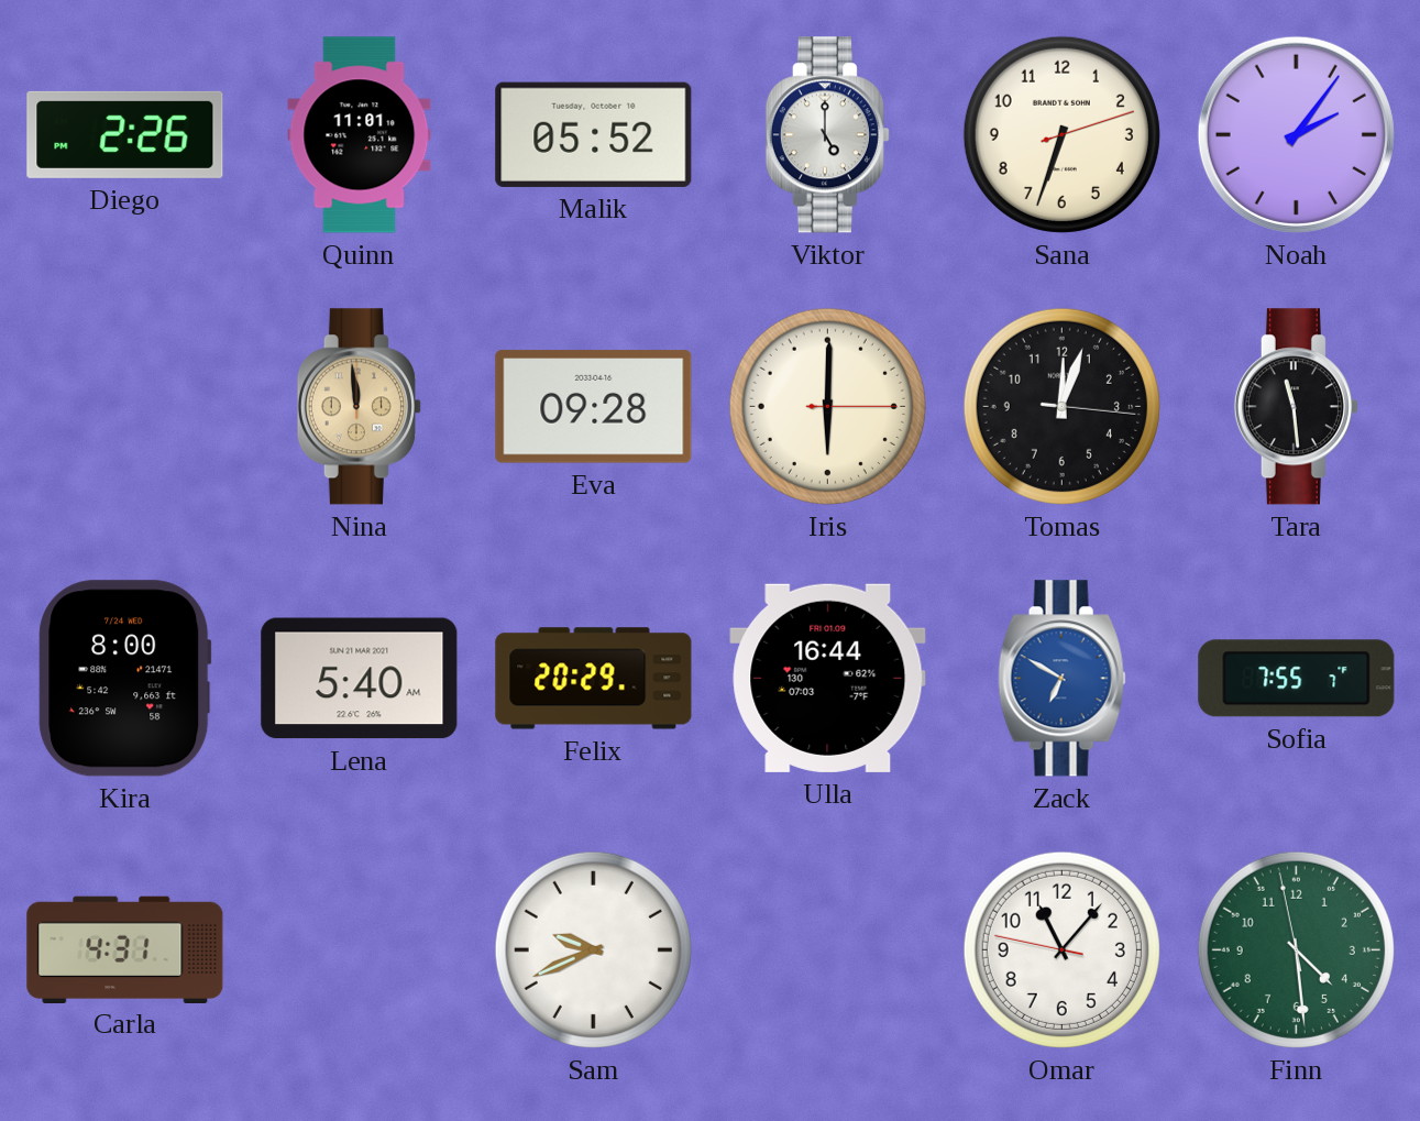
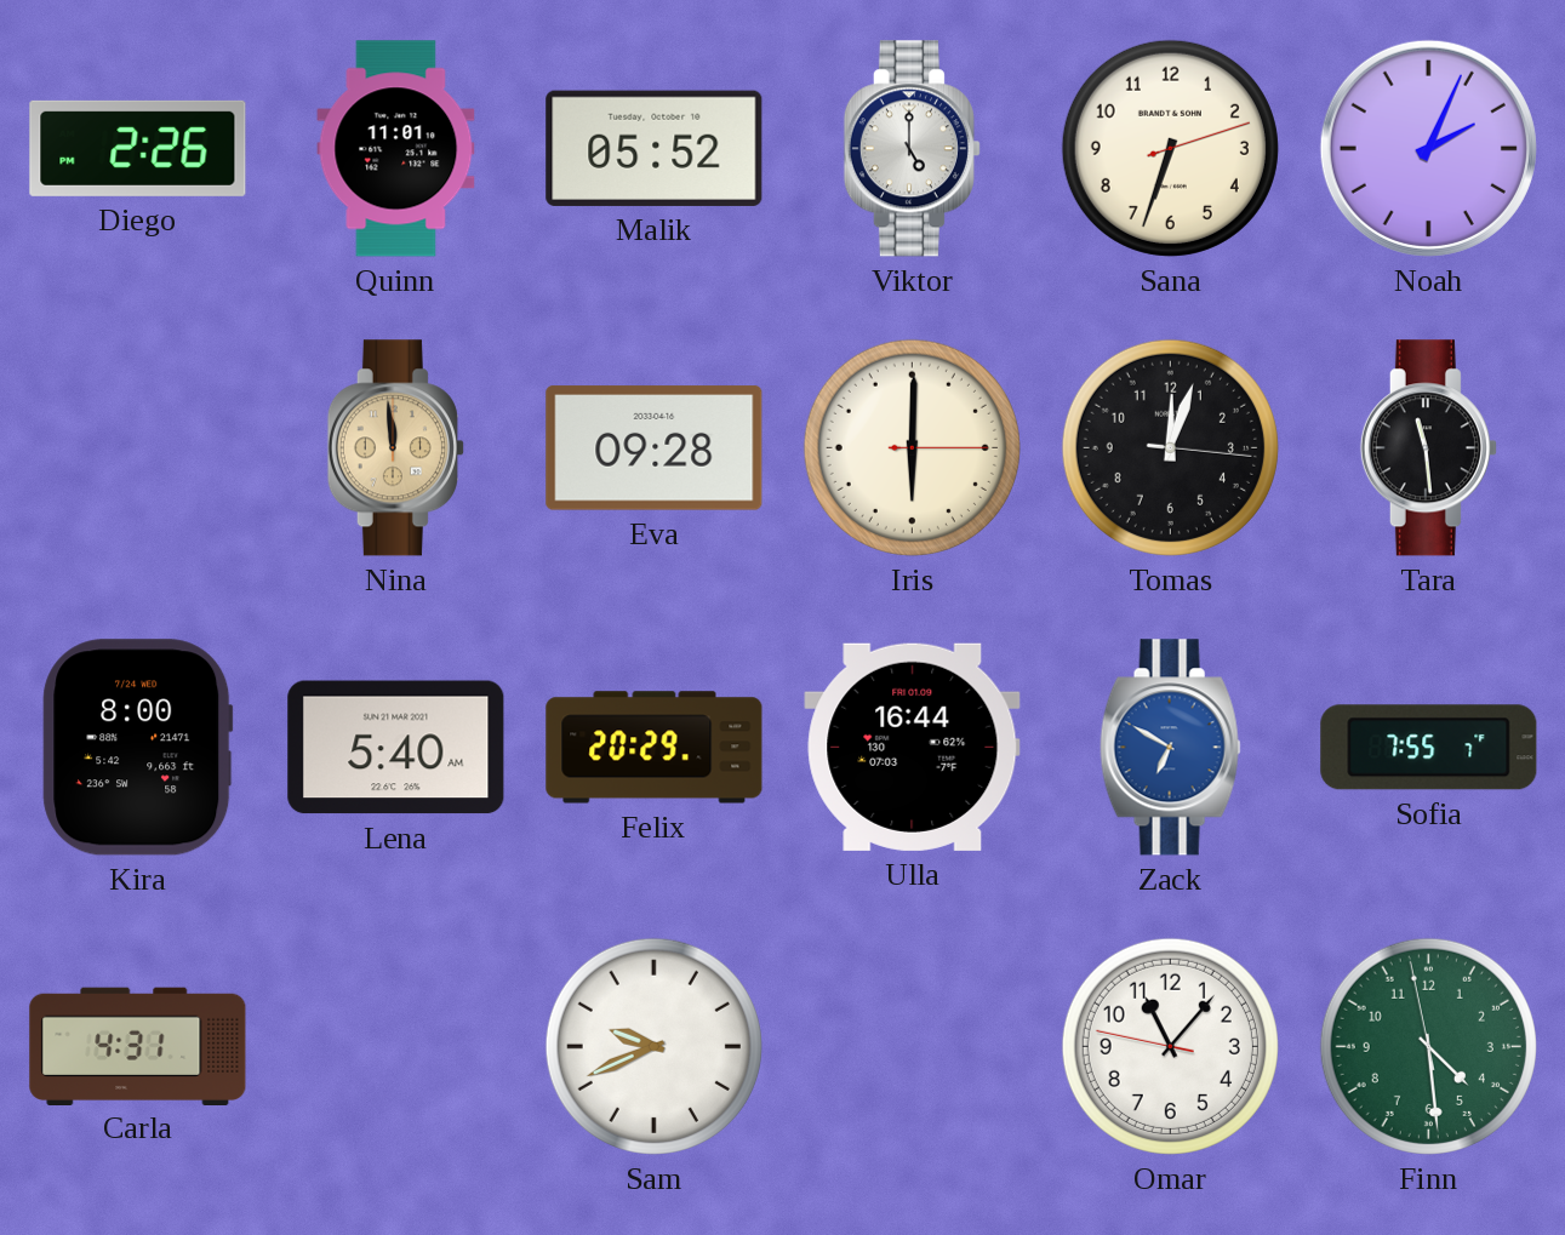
Noah: 2:06 -> 2:04 (1428, 148)
